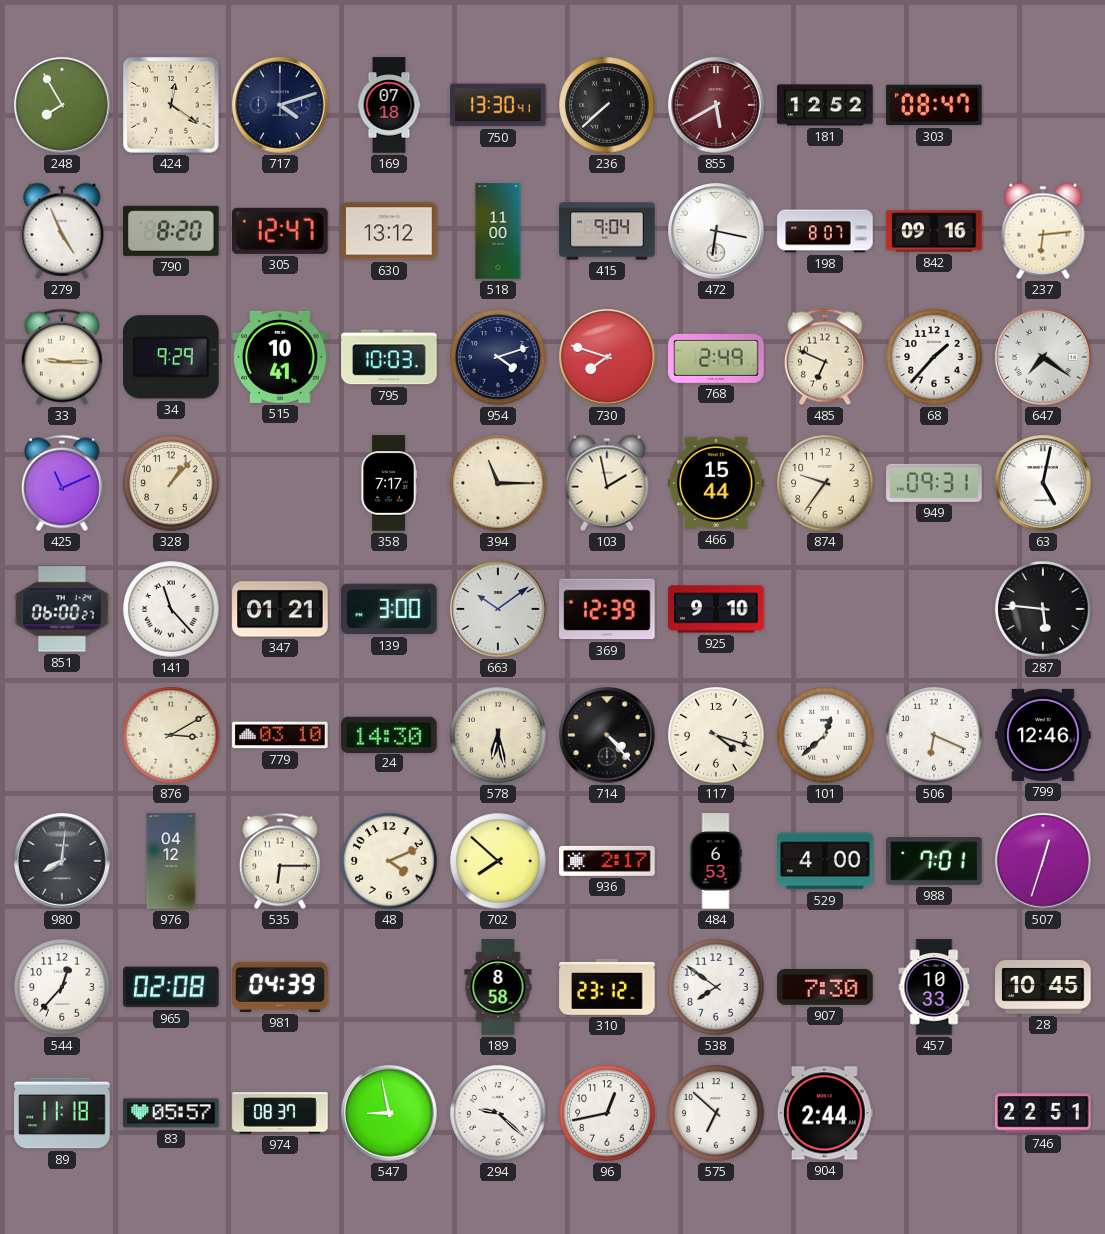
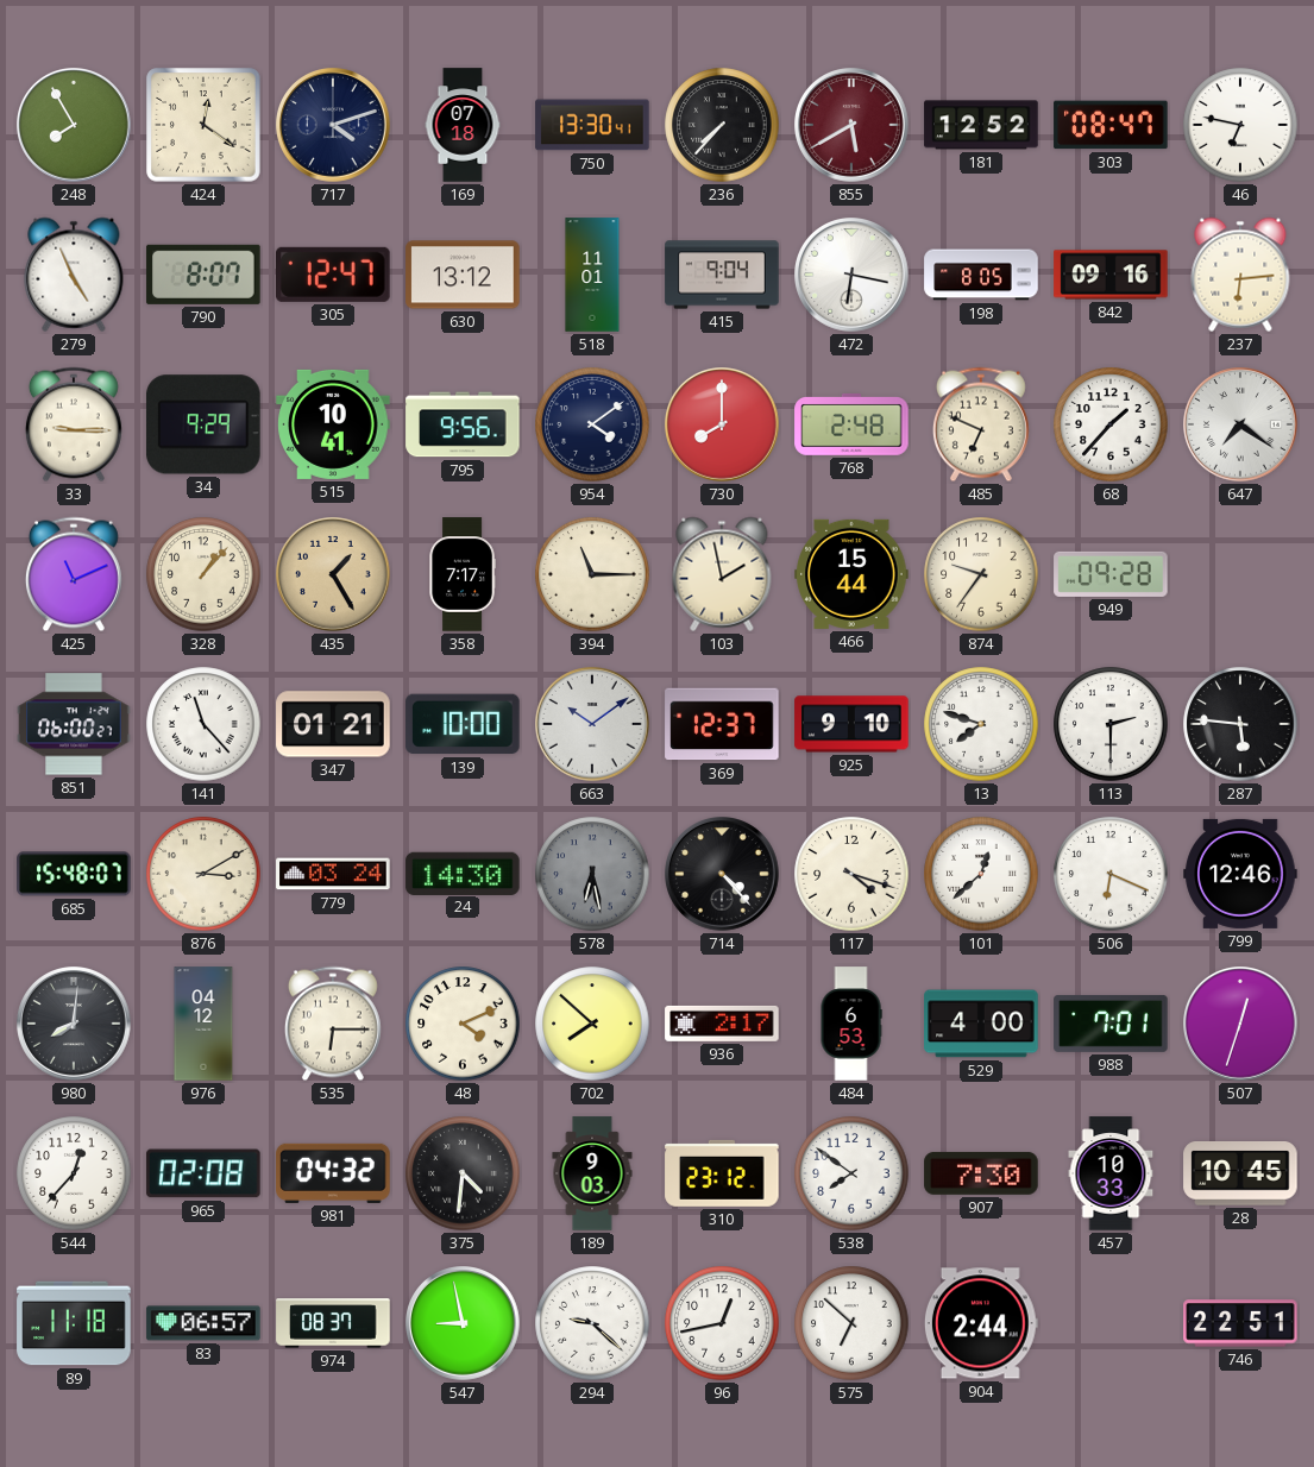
236: 7:38 -> 7:37 (722, 125)
46: none -> 6:47 (1240, 125)
790: 8:20 -> 8:07 (203, 275)
518: 11:00 -> 11:01 (592, 275)
198: 8:07 -> 8:05 (981, 275)
795: 10:03 -> 9:56 (463, 424)
954: 4:12 -> 4:09 (592, 424)
730: 7:48 -> 8:00 (722, 424)
768: 2:49 -> 2:48 (851, 424)
435: none -> 1:25 (333, 574)
949: 09:31 -> 09:28 (1111, 574)
63: 5:02 -> none (1043, 483)
139: 3:00 -> 10:00 (463, 724)
369: 12:39 -> 12:37 (722, 724)
13: none -> 7:48 (981, 724)
113: none -> 2:30 (1111, 724)
685: none -> 15:48 (74, 874)
779: 03:10 -> 03:24 (333, 874)
578 dial: cream -> grey (592, 874)
981: 04:39 -> 04:32 (333, 1173)
375: none -> 4:31 (463, 1173)
189: 8:58 -> 9:03 (592, 1173)
83: 05:57 -> 06:57 (203, 1323)
